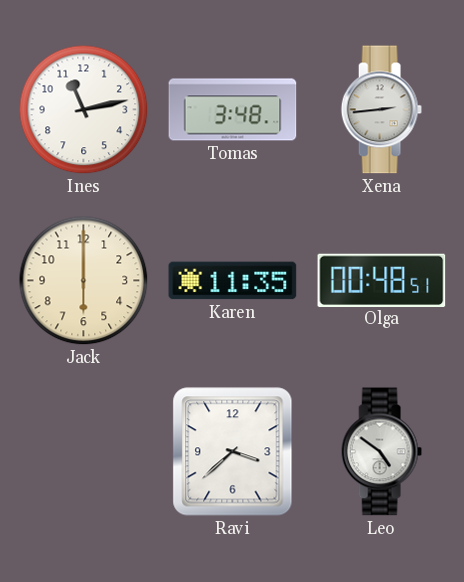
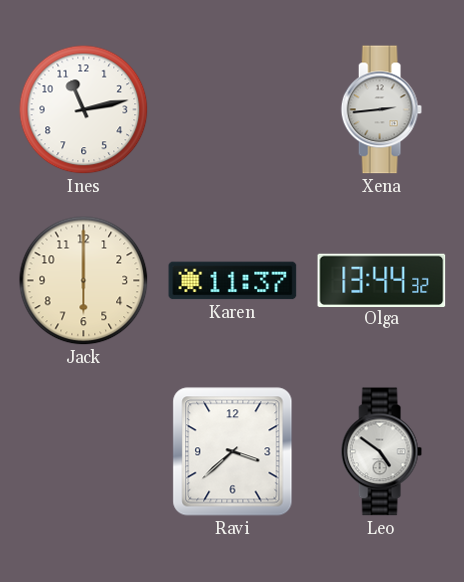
Tomas: 3:48 -> none (233, 110)
Karen: 11:35 -> 11:37 (233, 281)
Olga: 00:48 -> 13:44 (382, 280)
